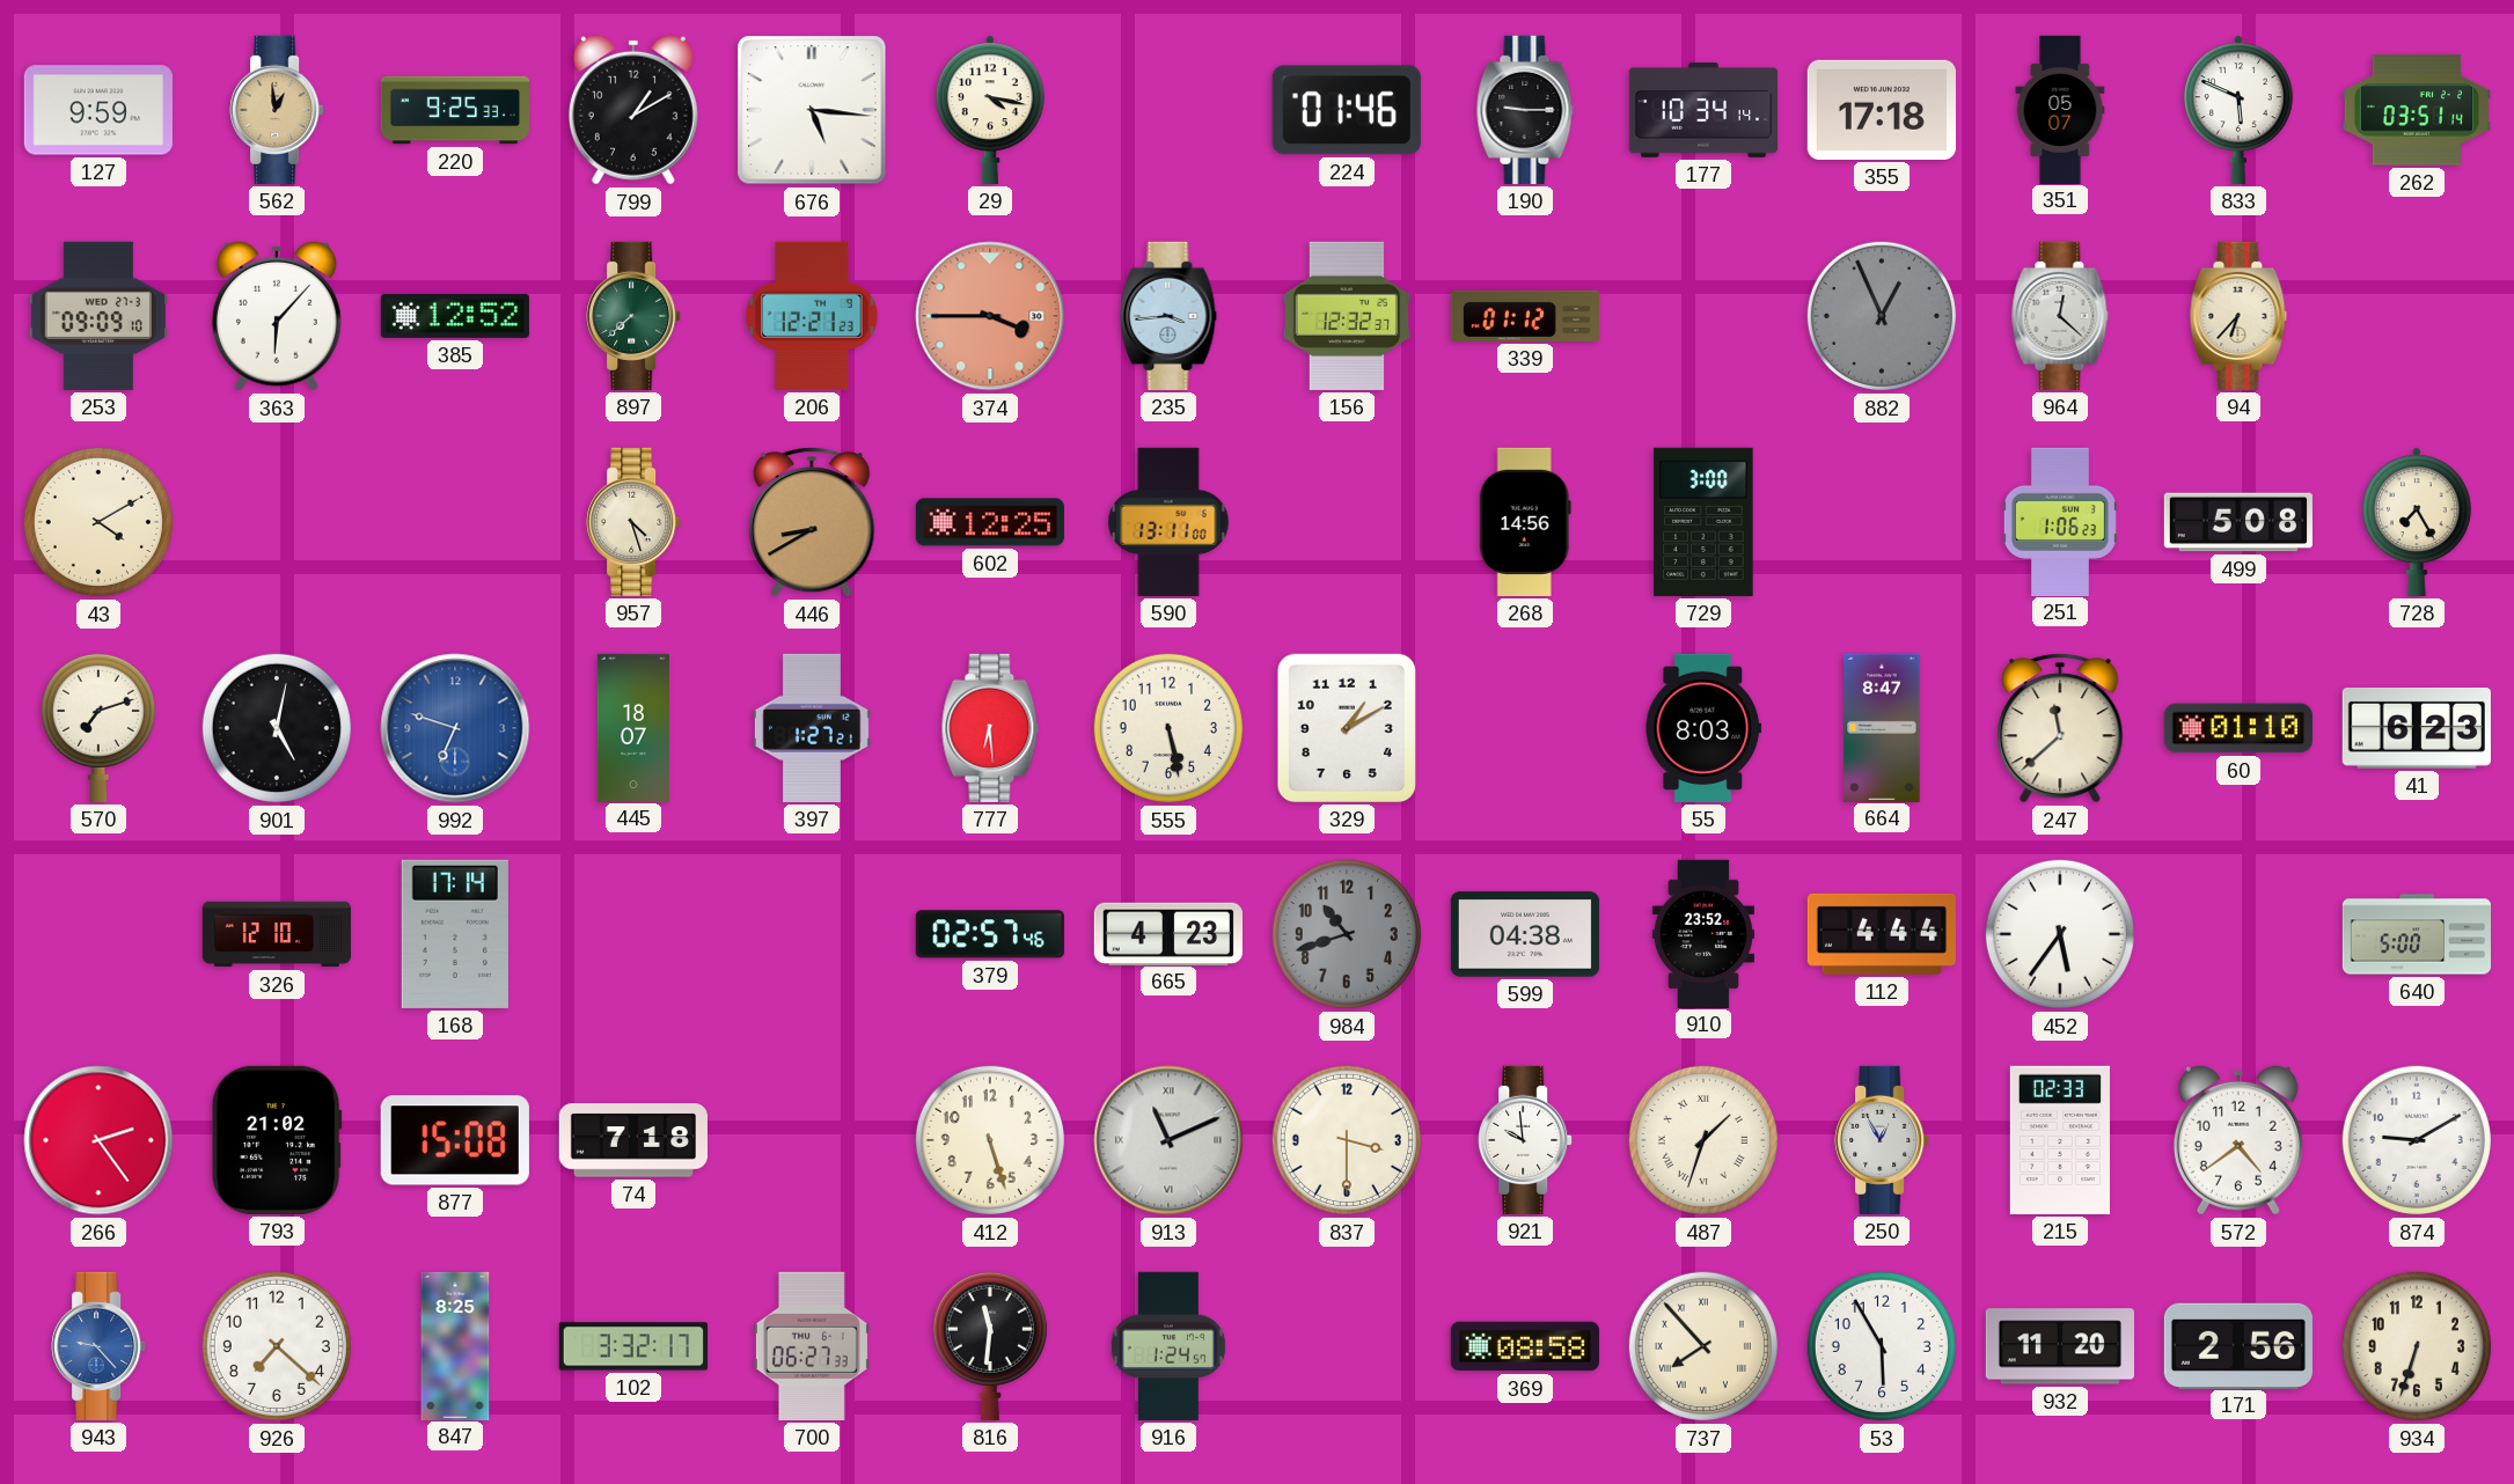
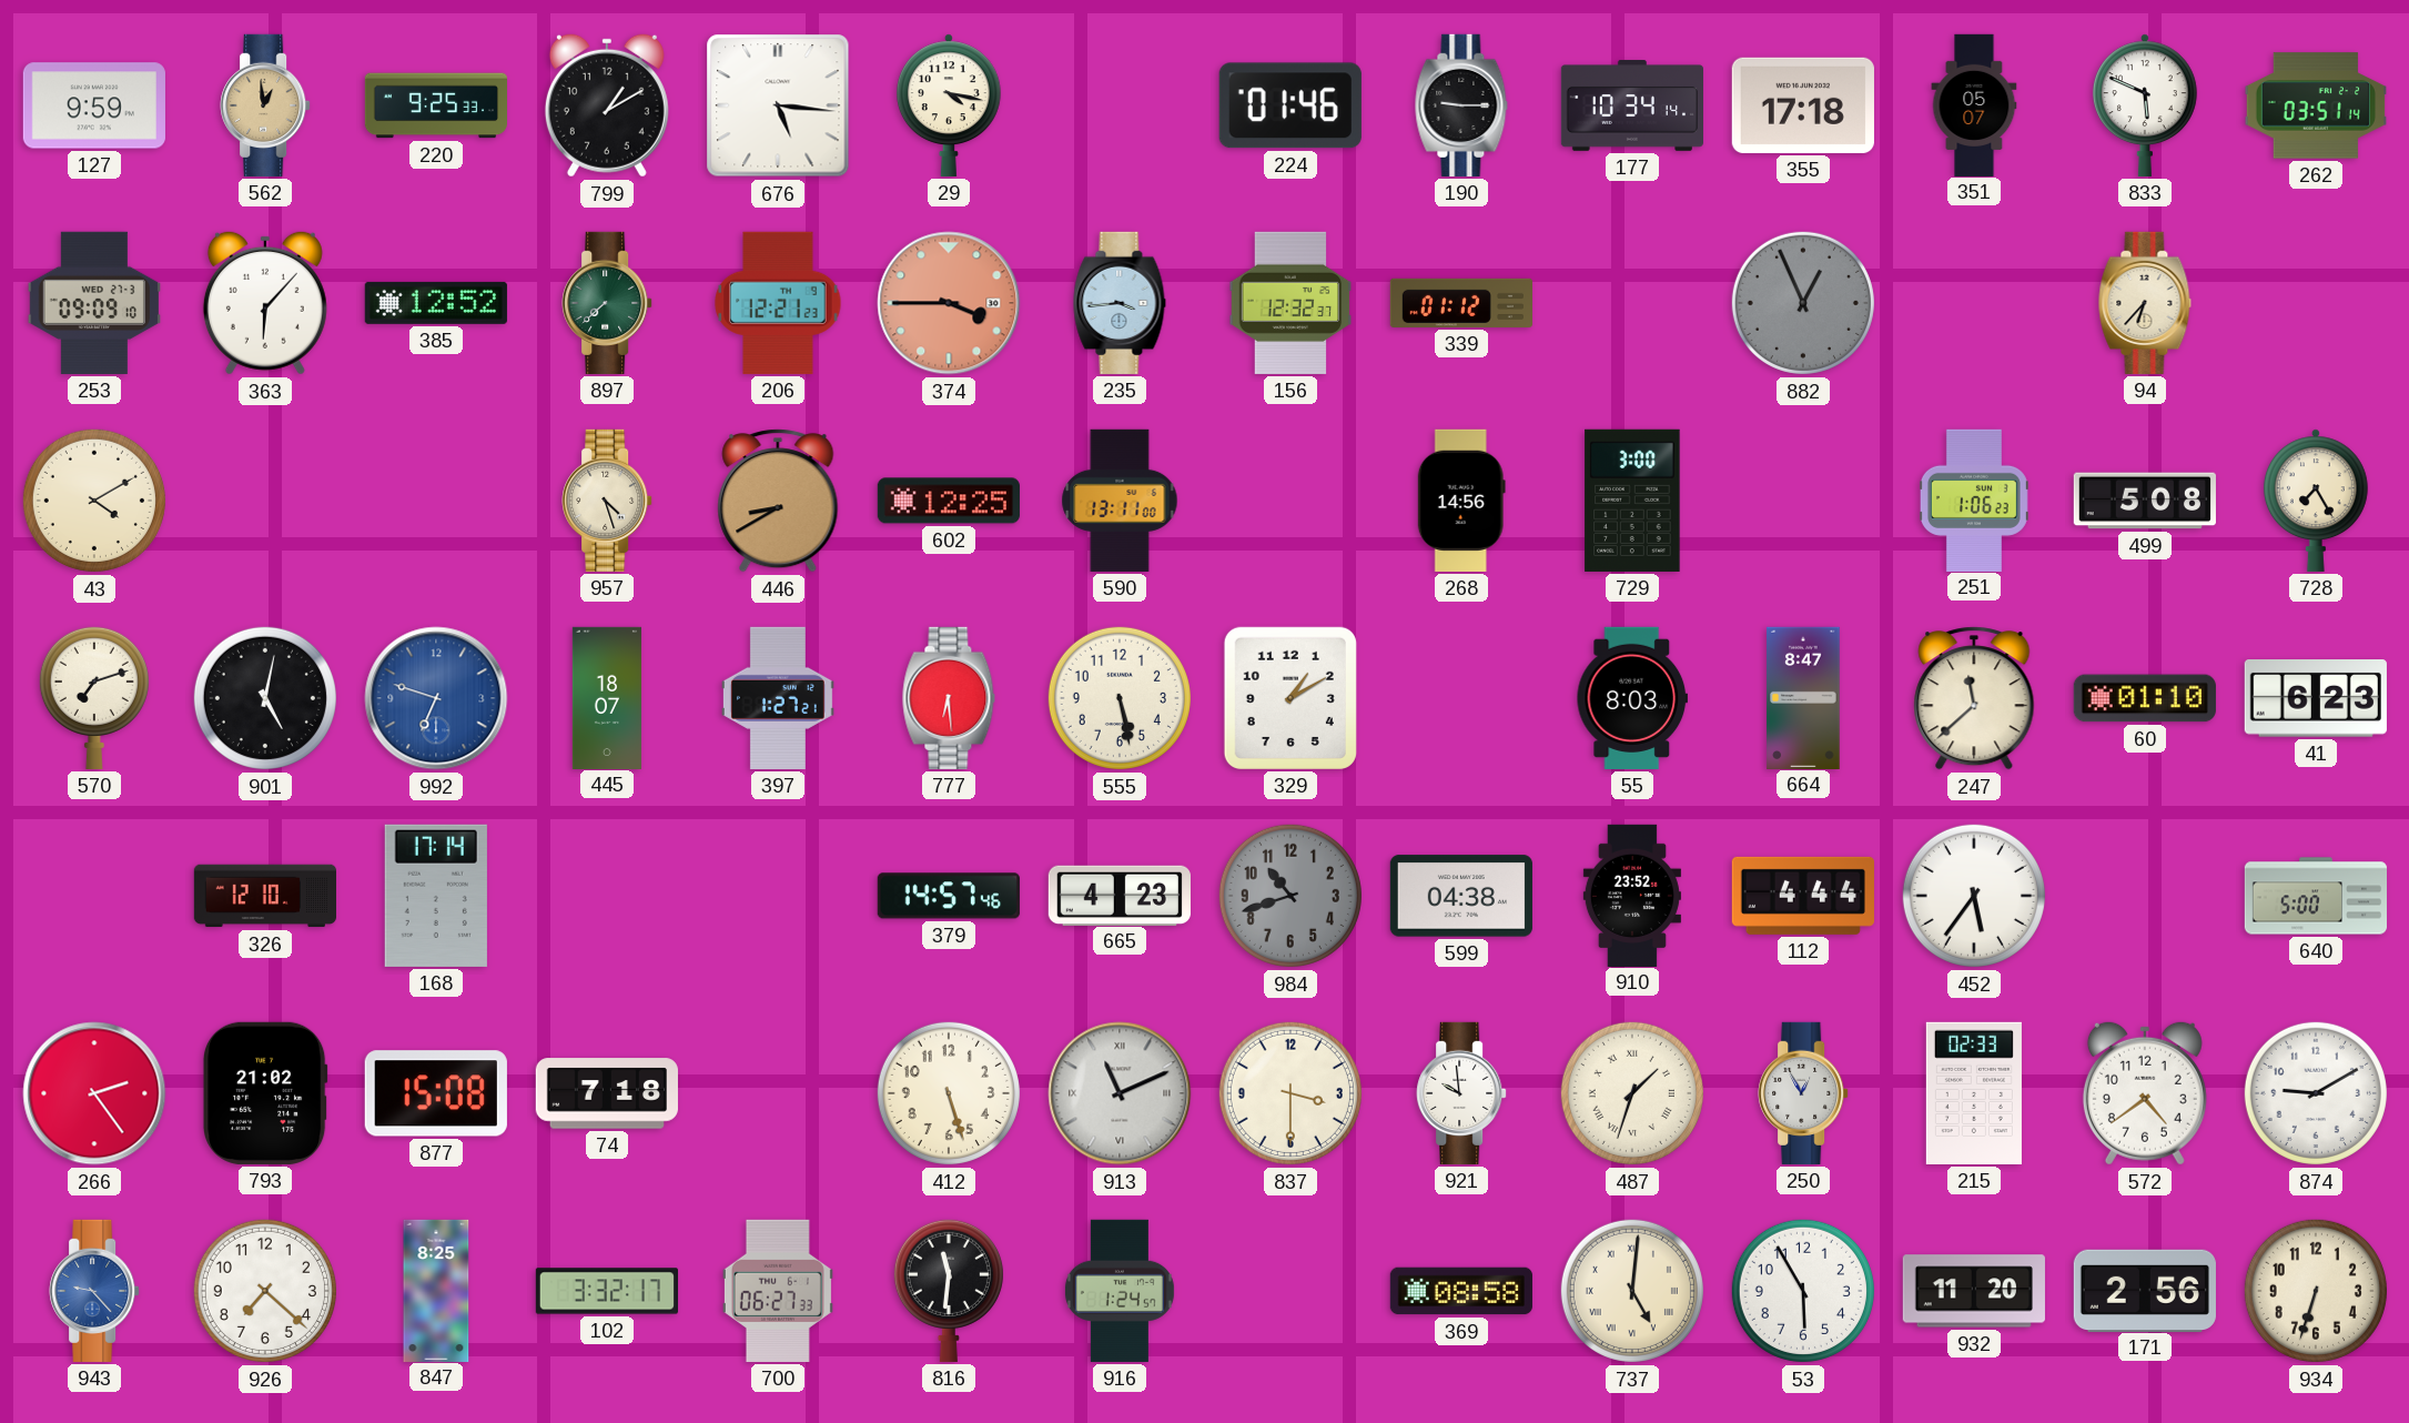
964: 12:22 -> none (2060, 316)
379: 02:57 -> 14:57 (949, 896)
737: 7:53 -> 5:01 (1632, 1291)
